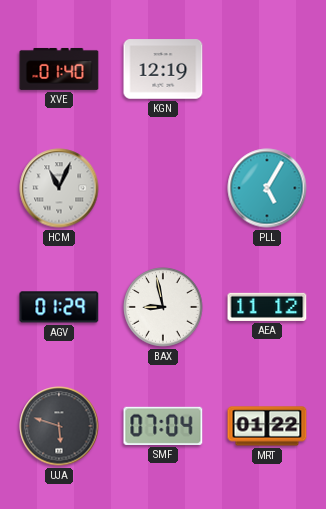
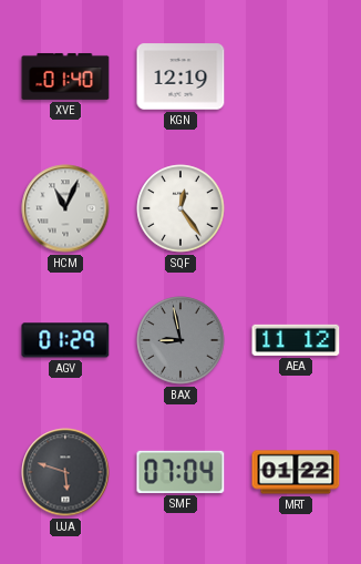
SQF: none -> 12:24 (180, 208)
PLL: 5:05 -> none (267, 188)
BAX dial: white -> grey (180, 340)
